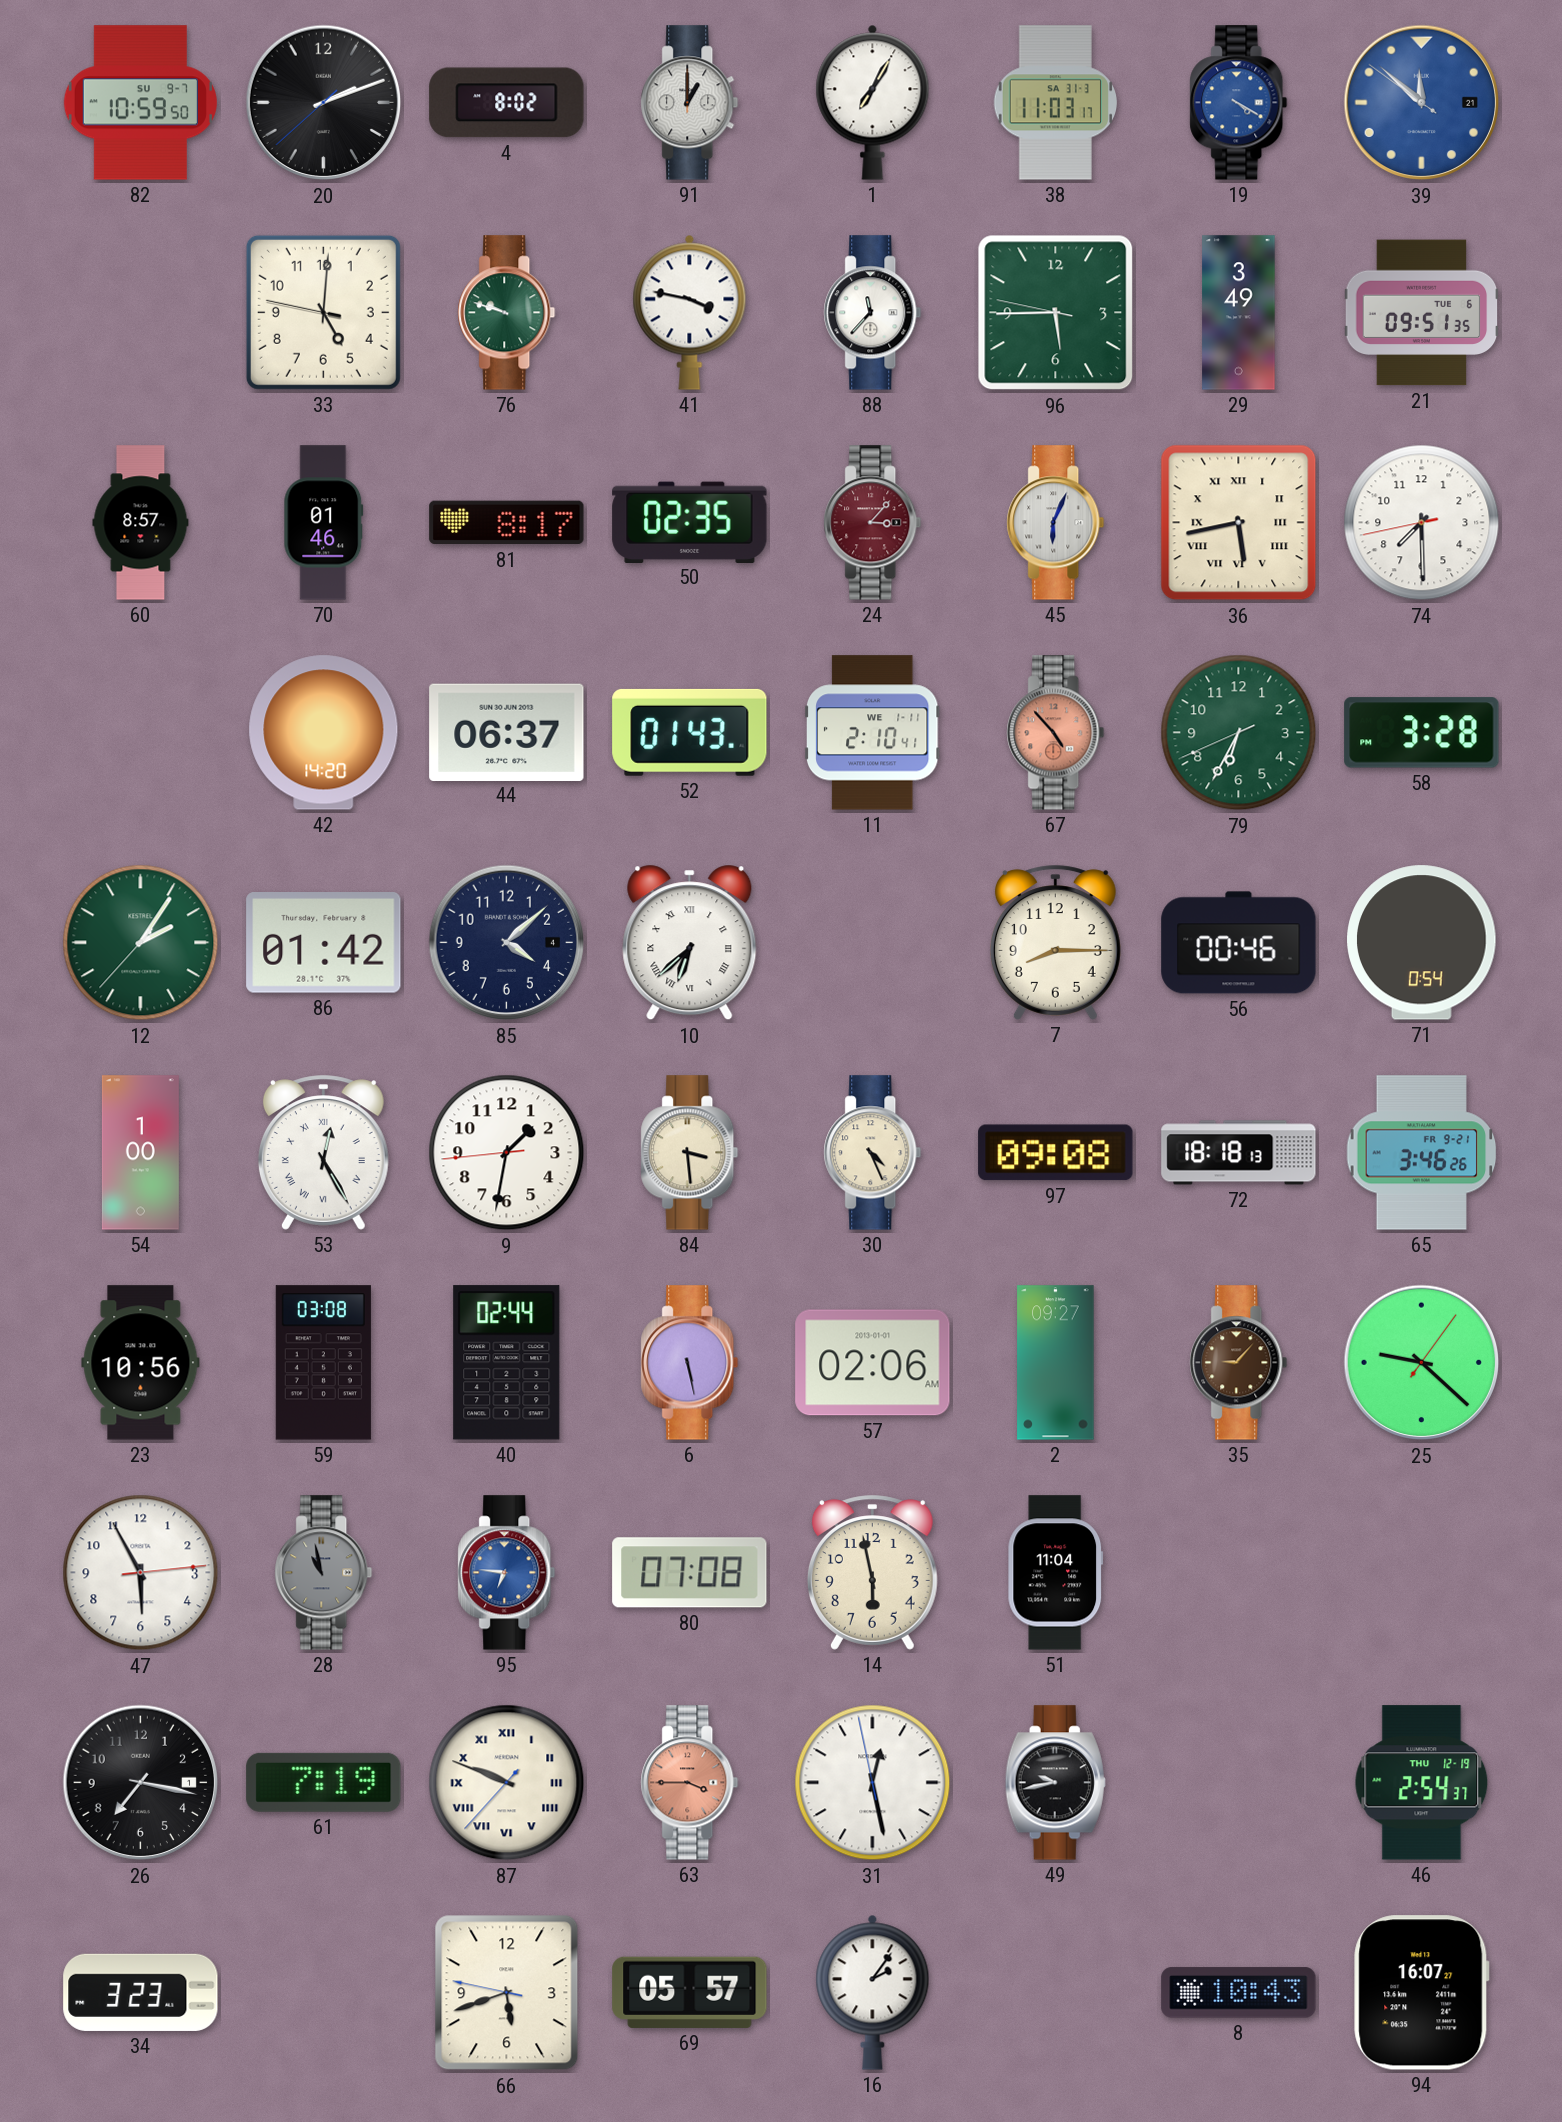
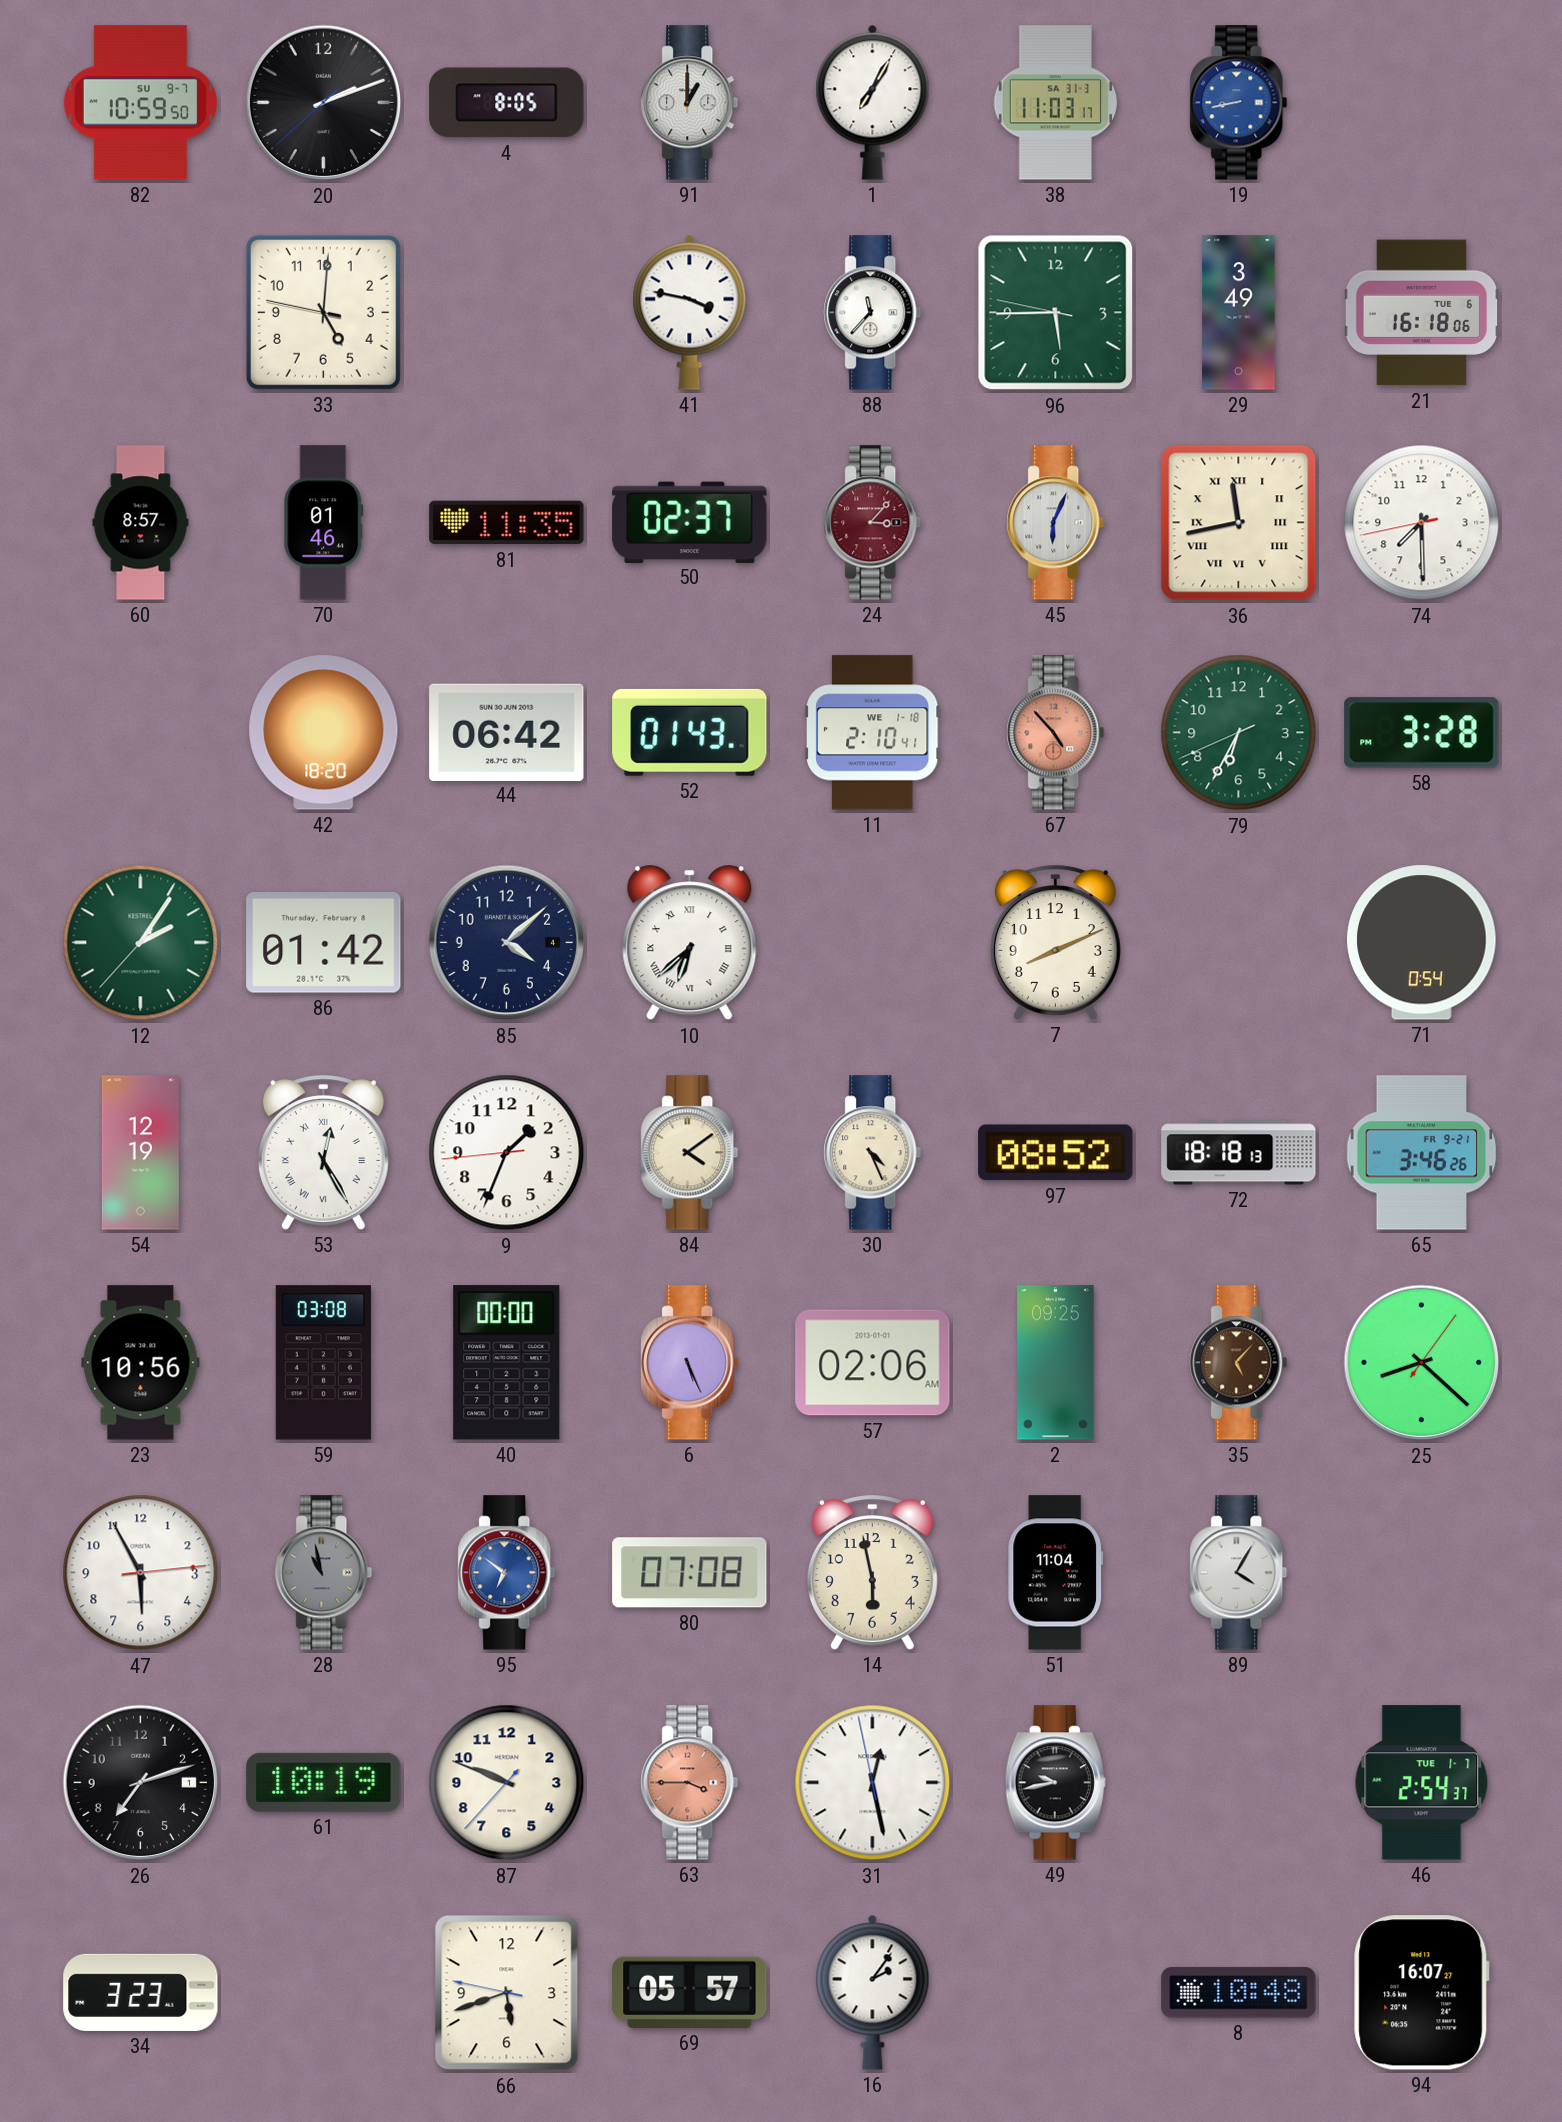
4: 8:02 -> 8:05 (507, 103)
19: 4:20 -> 8:43 (1239, 103)
39: 11:51 -> none (1422, 103)
76: 9:48 -> none (507, 313)
21: 09:51 -> 16:18 (1422, 313)
81: 8:17 -> 11:35 (507, 523)
50: 02:35 -> 02:37 (690, 522)
36: 5:43 -> 11:43 (1239, 523)
42: 14:20 -> 18:20 (324, 733)
44: 06:37 -> 06:42 (507, 732)
11 date: WE 1-11 -> WE 1-18 (872, 733)
7: 8:15 -> 8:11 (1055, 943)
56: 00:46 -> none (1239, 943)
54: 1:00 -> 12:19 (140, 1153)
9: 1:31 -> 1:33 (507, 1153)
84: 3:29 -> 4:09 (690, 1153)
97: 09:08 -> 08:52 (1056, 1153)
40: 02:44 -> 00:00 (507, 1363)
6: 5:28 -> 5:26 (690, 1363)
2: 09:27 -> 09:25 (1056, 1363)
35: 9:07 -> 5:07 (1239, 1363)
25: 9:22 -> 8:22 (1422, 1363)
95: 6:46 -> 6:51 (507, 1573)
89: none -> 4:05 (1239, 1573)
26: 7:17 -> 7:12 (141, 1783)
61: 7:19 -> 10:19 (324, 1782)
87 numerals: Roman -> Arabic (507, 1783)
46 date: THU 12-19 -> TUE 1-7 (1422, 1783)
8: 10:43 -> 10:48 (1239, 1993)
